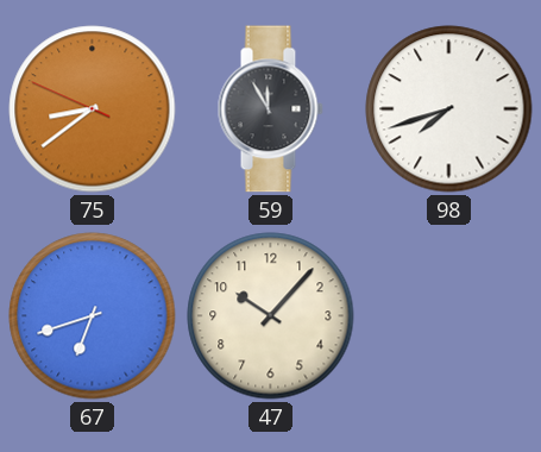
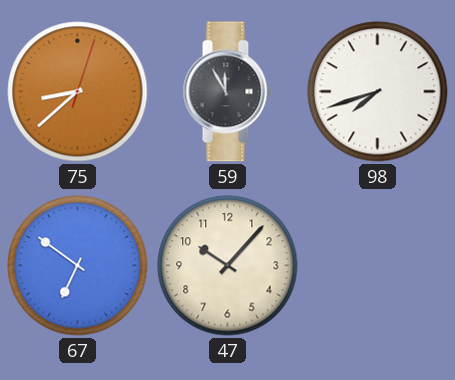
75: 8:38:49 -> 8:38:03 (78, 92)
67: 6:42 -> 6:51 (78, 266)
